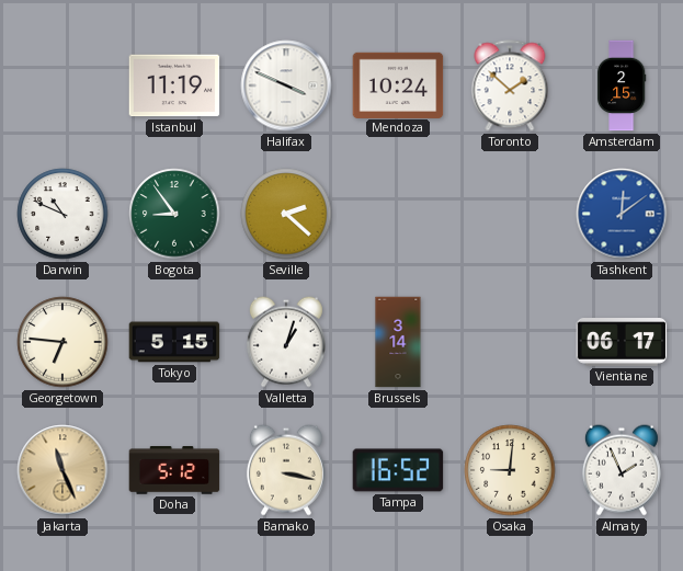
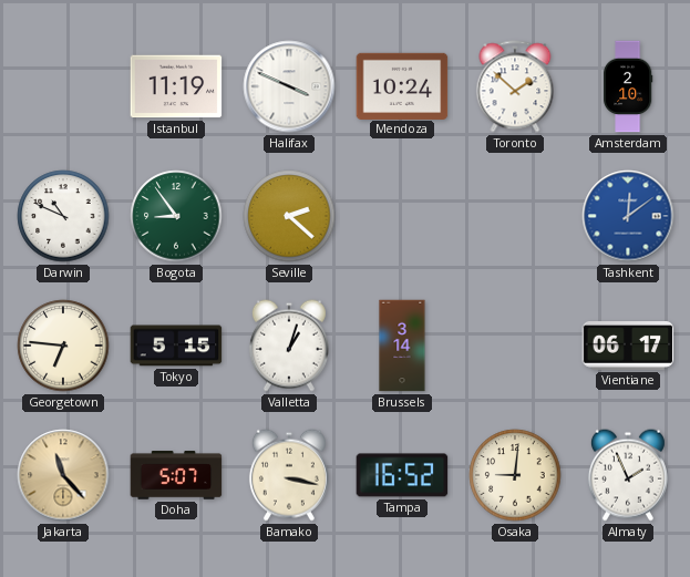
Amsterdam: 2:15 -> 2:10 (628, 86)
Jakarta: 11:26 -> 11:23 (63, 475)
Doha: 5:12 -> 5:07 (176, 475)
